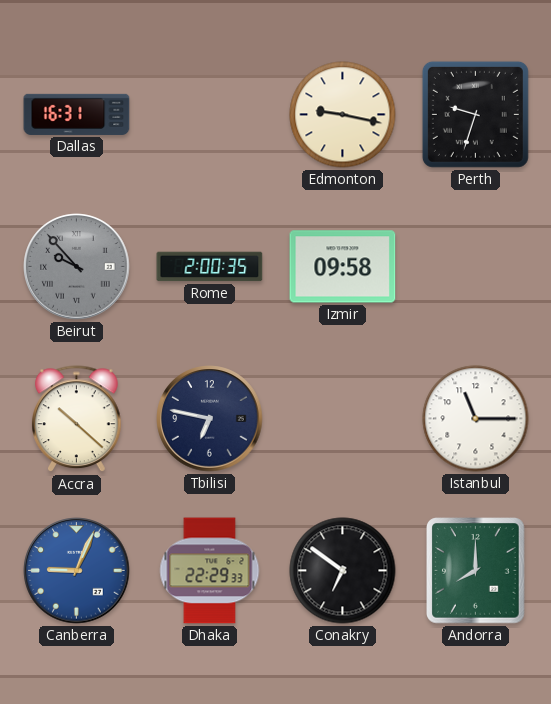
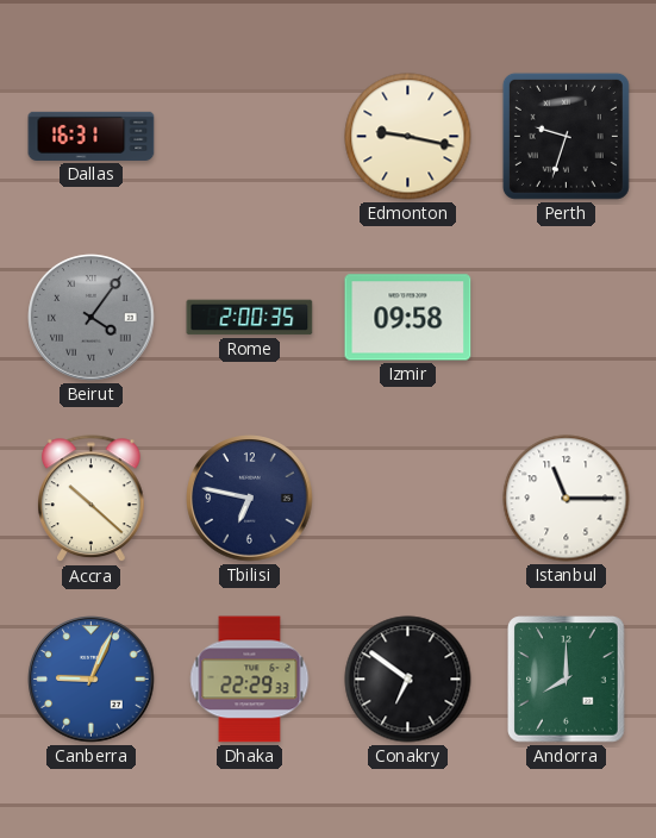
Beirut: 9:53 -> 4:06 (92, 318)
